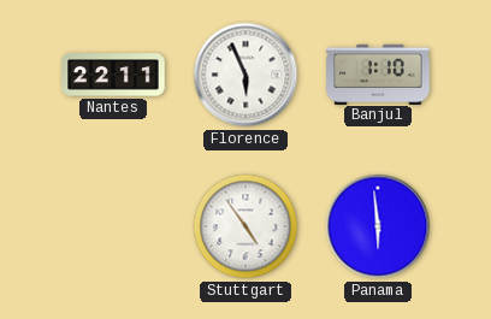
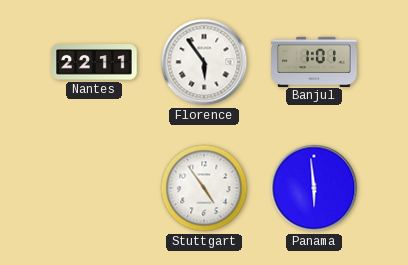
Florence: 5:56 -> 5:54 (204, 62)
Banjul: 1:10 -> 1:01 (314, 61)
